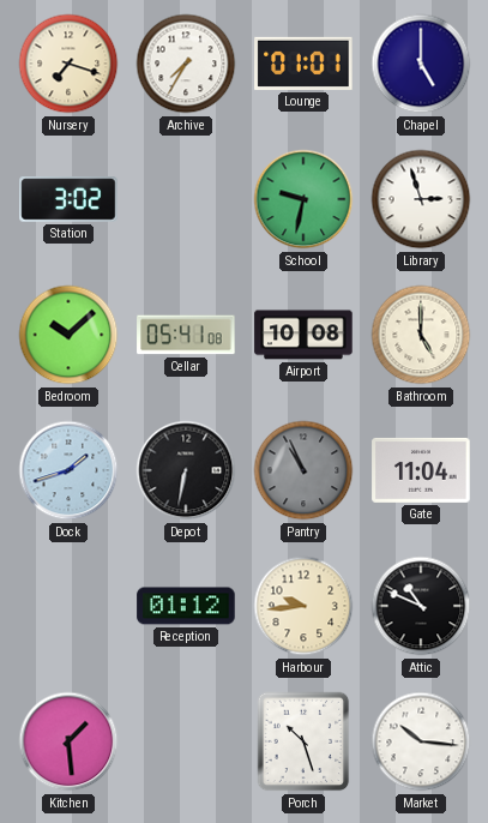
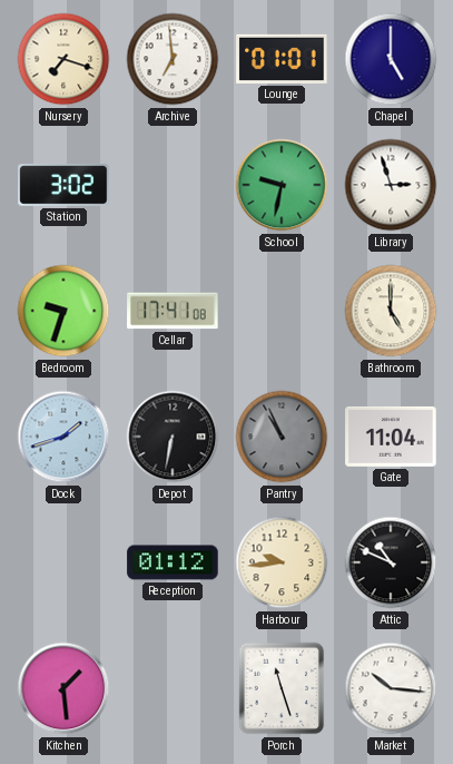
Archive: 7:35 -> 6:59 (173, 59)
Bedroom: 10:08 -> 9:33 (63, 311)
Cellar: 05:41 -> 17:41 (173, 311)
Airport: 10:08 -> none (303, 335)
Porch: 10:27 -> 11:27 (282, 688)
